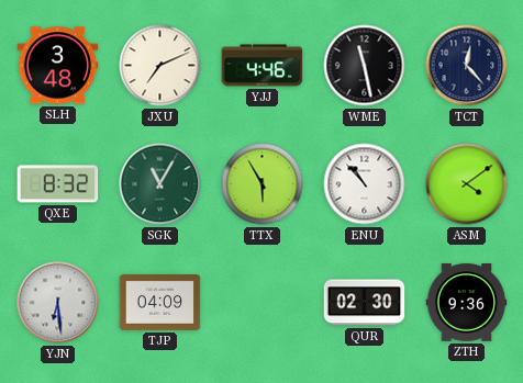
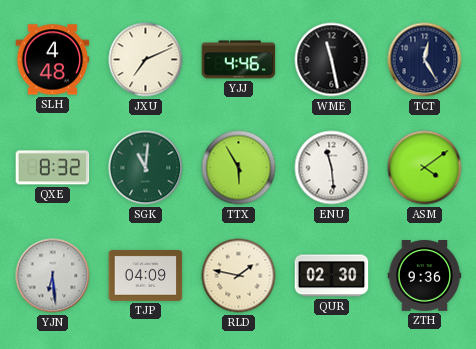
SLH: 3:48 -> 4:48 (53, 60)
TCT: 12:23 -> 12:25 (425, 60)
SGK: 11:05 -> 11:01 (146, 168)
ENU: 10:53 -> 11:29 (332, 168)
RLD: none -> 1:47 (239, 276)
